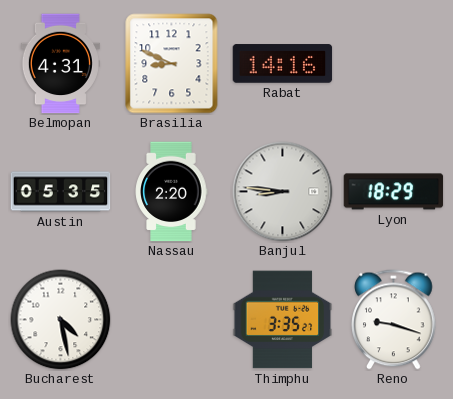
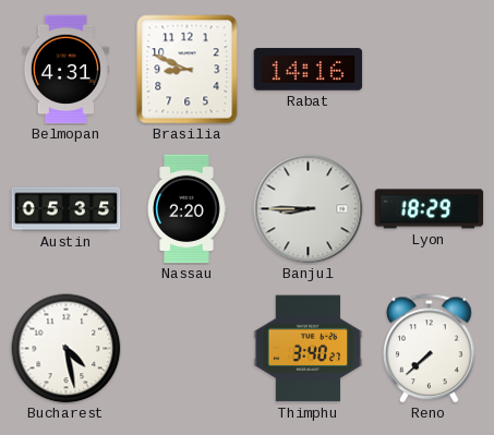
Banjul: 8:46 -> 8:45 (309, 209)
Thimphu: 3:35 -> 3:40 (309, 349)
Reno: 9:18 -> 7:38 (430, 349)
